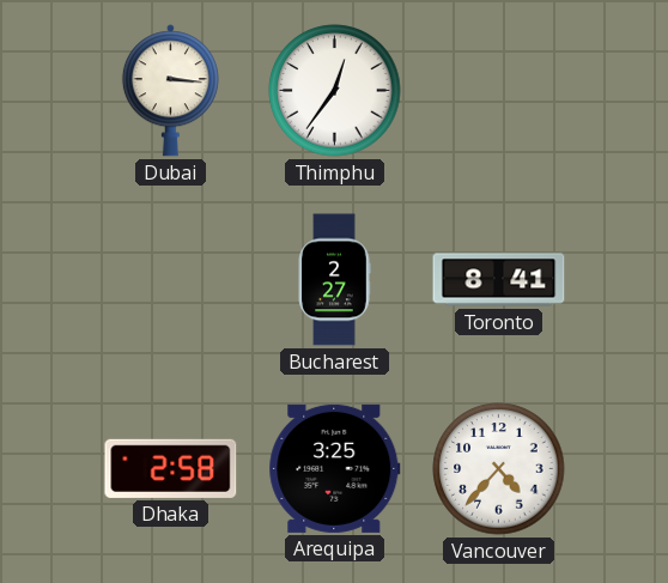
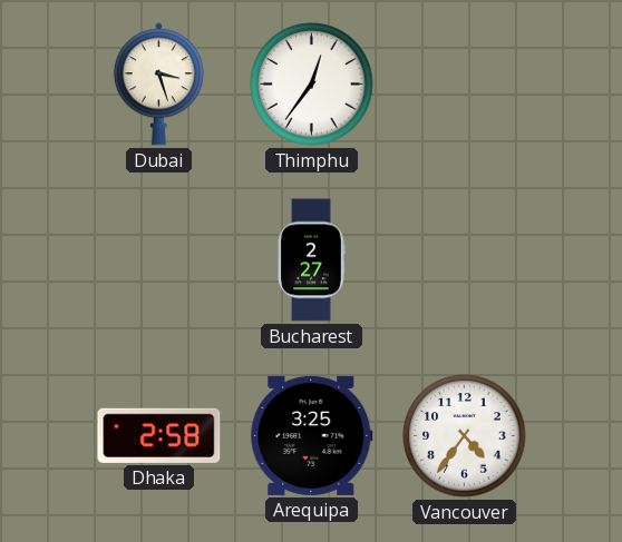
Dubai: 3:16 -> 3:27 (158, 85)
Toronto: 8:41 -> none (499, 280)
Vancouver: 4:37 -> 4:36 (465, 436)
